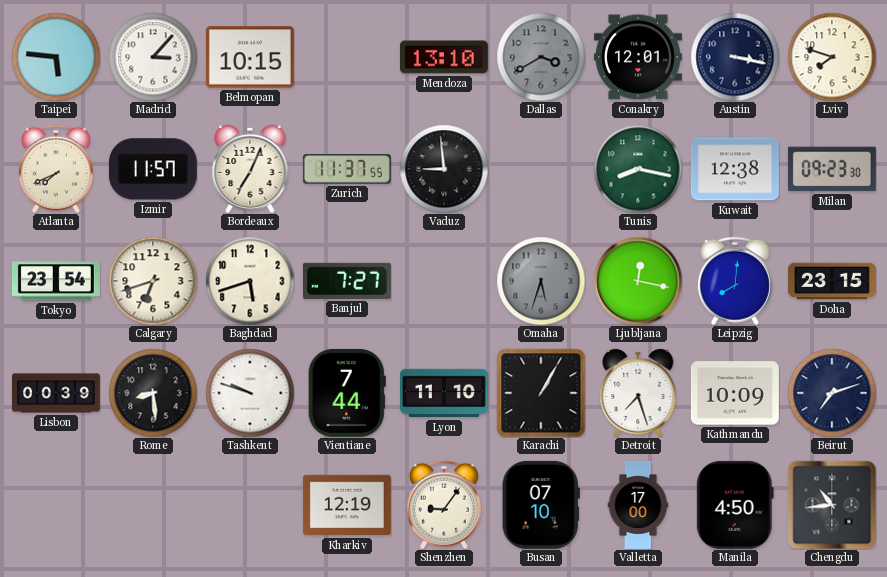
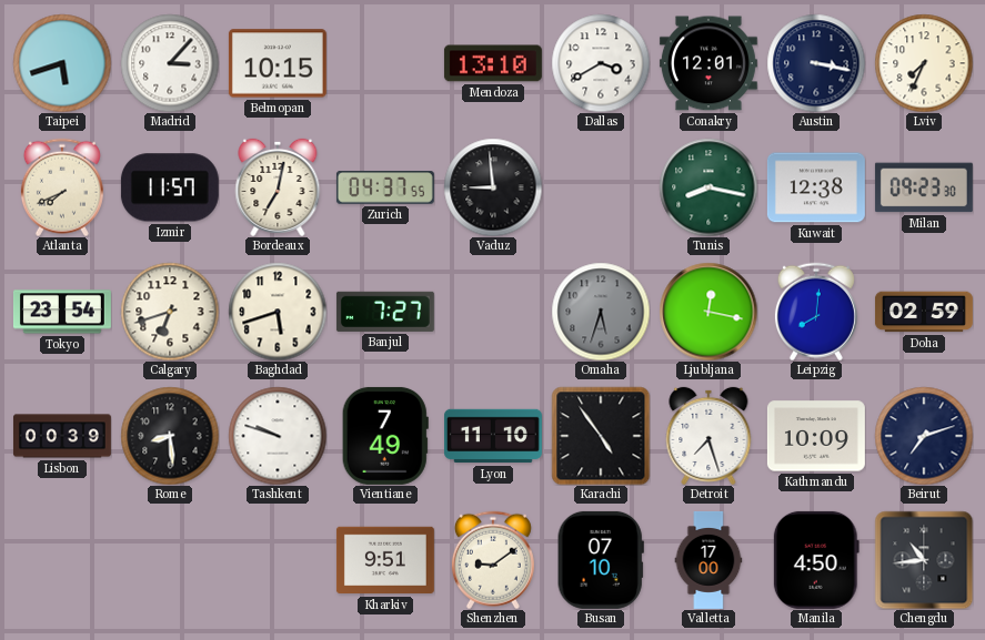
Taipei: 5:46 -> 5:42 (62, 63)
Dallas dial: grey -> white (601, 63)
Lviv: 7:48 -> 7:34 (924, 63)
Bordeaux: 7:04 -> 7:02 (278, 187)
Zurich: 11:37 -> 04:37 (385, 187)
Doha: 23:15 -> 02:59 (924, 312)
Vientiane: 7:44 -> 7:49 (385, 436)
Karachi: 1:05 -> 4:54 (601, 436)
Kharkiv: 12:19 -> 9:51 (385, 560)
Shenzhen: 9:06 -> 9:09 (493, 560)
